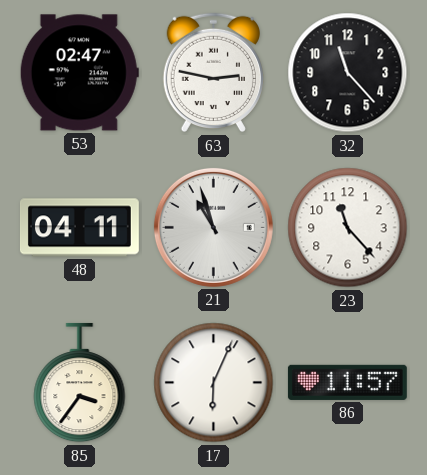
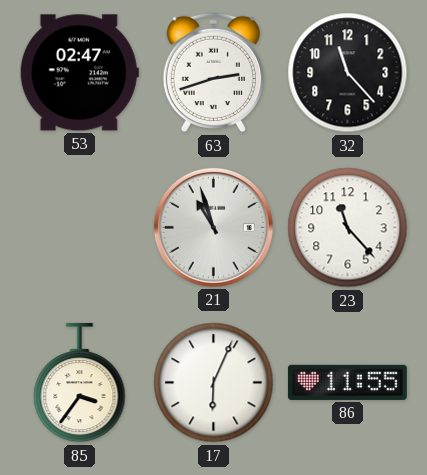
63: 2:47 -> 2:42 (213, 73)
48: 04:11 -> none (79, 228)
86: 11:57 -> 11:55 (347, 382)
